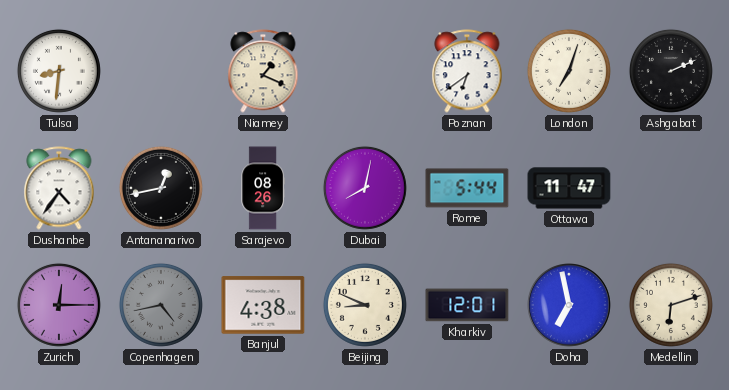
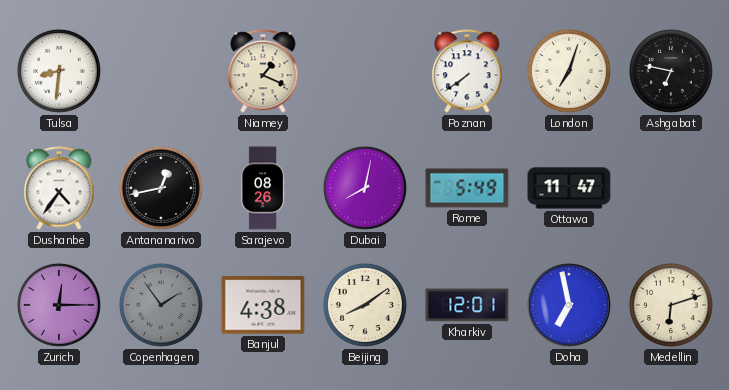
Poznan: 6:39 -> 7:39 (467, 71)
Ashgabat: 2:11 -> 6:47 (671, 71)
Rome: 5:44 -> 5:49 (467, 188)
Copenhagen: 4:43 -> 1:54 (161, 305)
Beijing: 8:49 -> 8:09 (365, 305)
